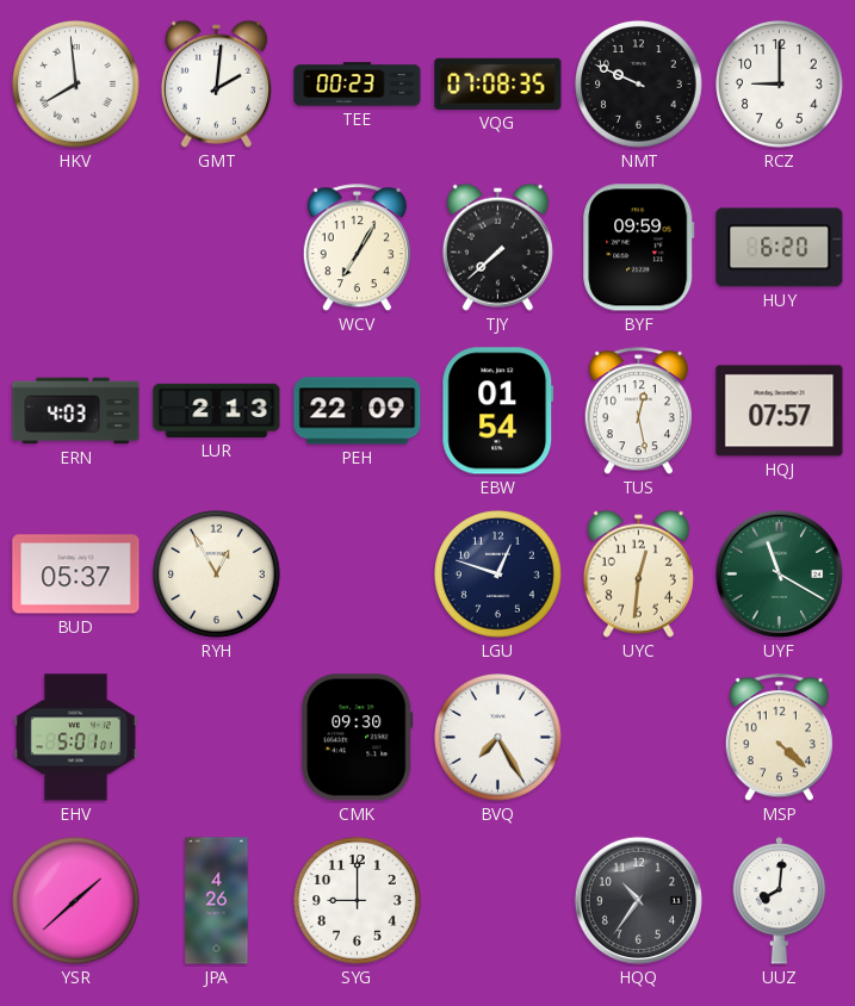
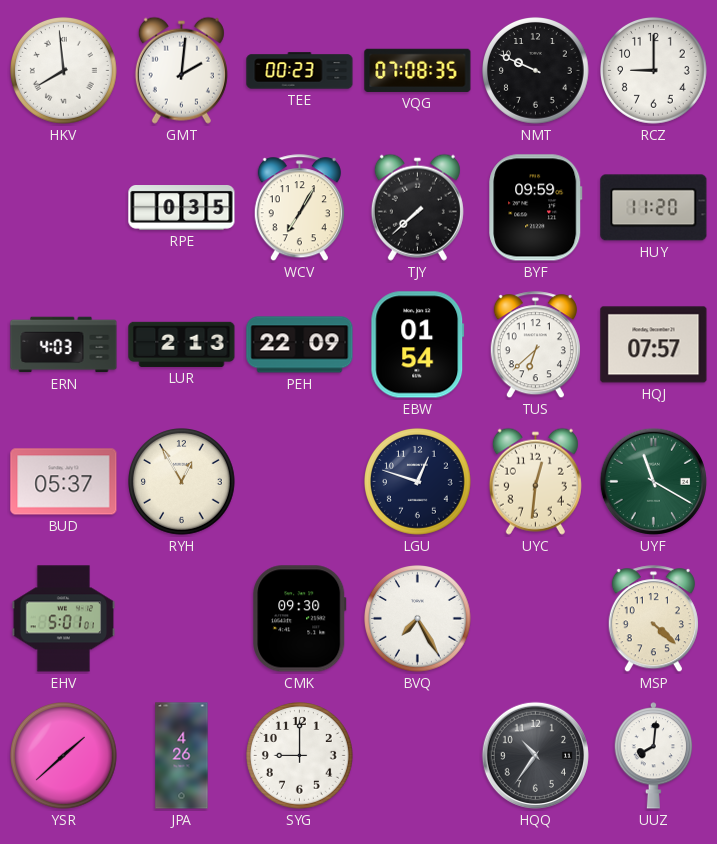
RPE: none -> 0:35 (182, 208)
HUY: 6:20 -> 11:20 (654, 208)
TUS: 12:28 -> 6:38 (535, 345)
